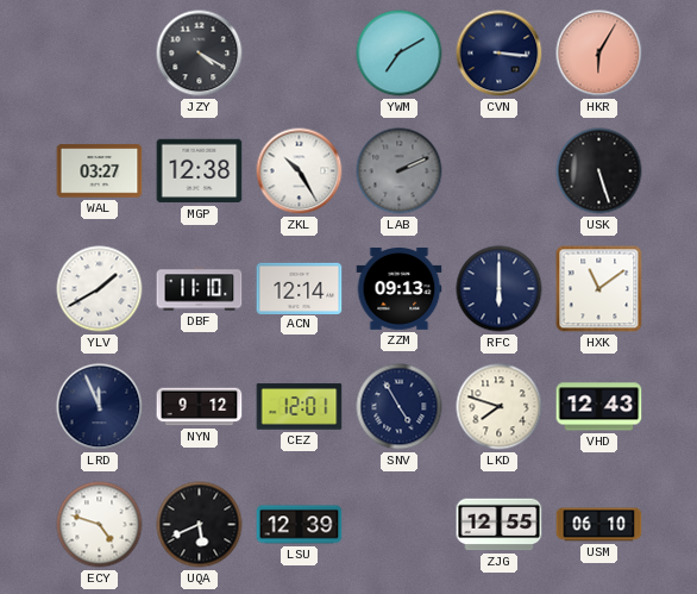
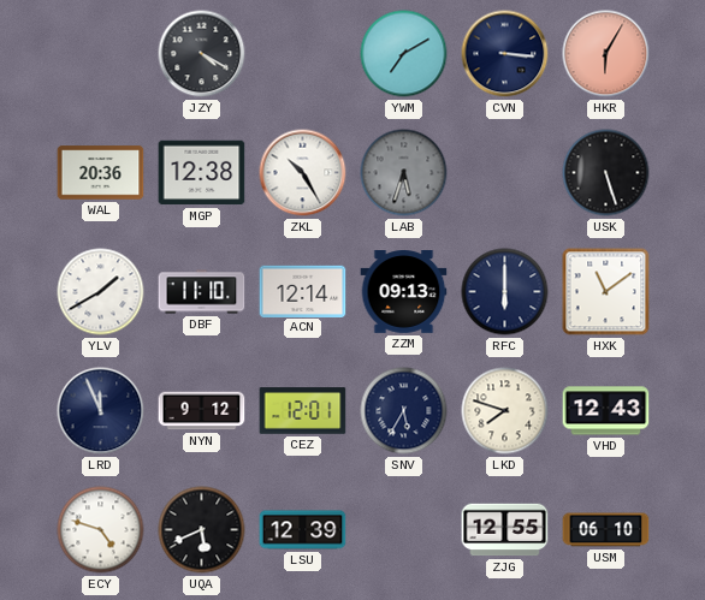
WAL: 03:27 -> 20:36 (101, 173)
LAB: 2:11 -> 5:33 (404, 173)
SNV: 4:55 -> 5:35 (404, 411)
